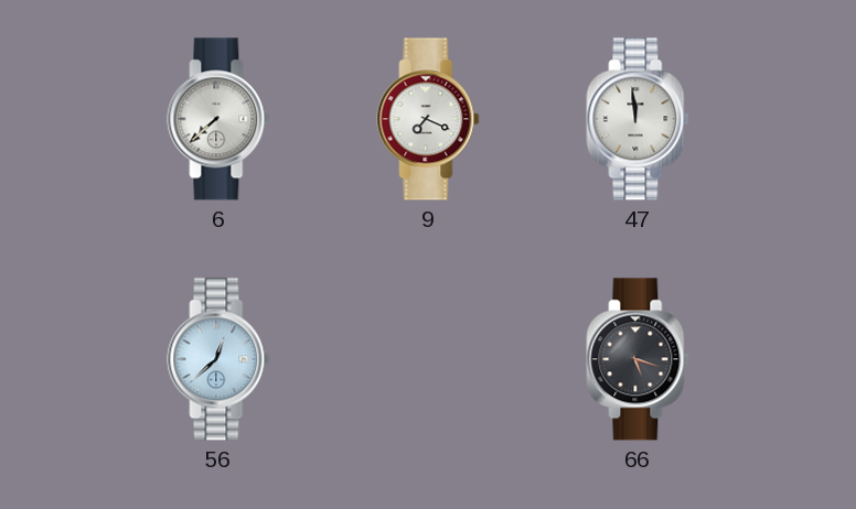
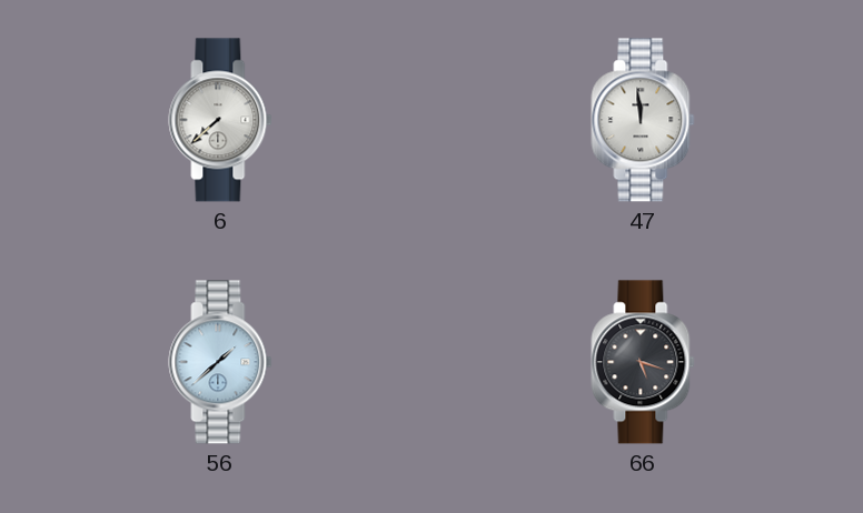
9: 7:19 -> none (428, 119)
56: 12:38 -> 1:38 (220, 362)
